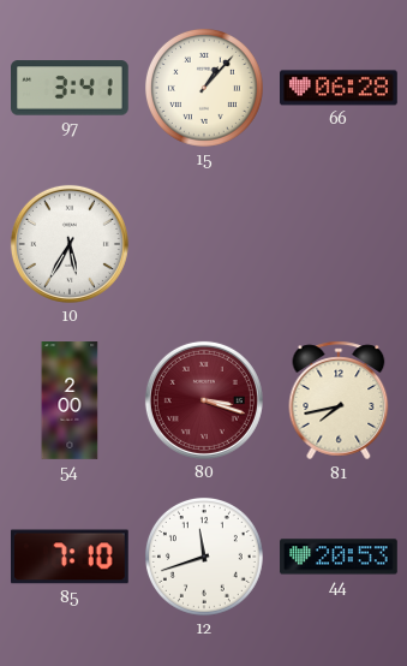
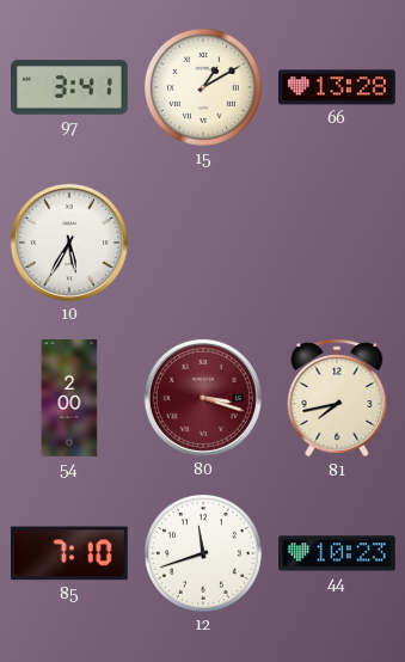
15: 1:07 -> 1:10 (203, 87)
66: 06:28 -> 13:28 (338, 87)
44: 20:53 -> 10:23 (337, 553)
